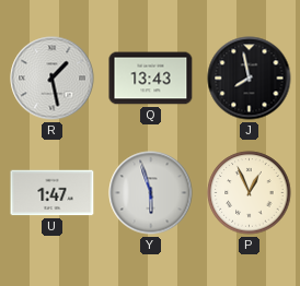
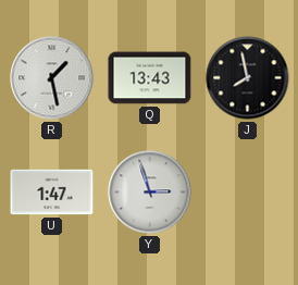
Y: 5:57 -> 2:57 (150, 193)
P: 12:56 -> none (250, 193)
